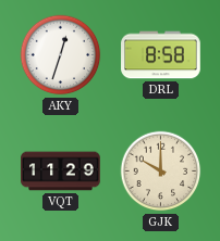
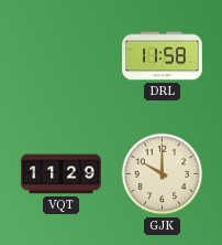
AKY: 12:33 -> none (61, 55)
DRL: 8:58 -> 11:58 (163, 56)
